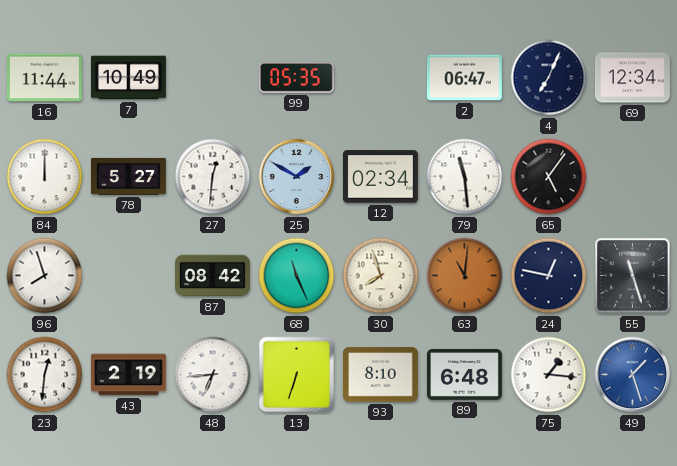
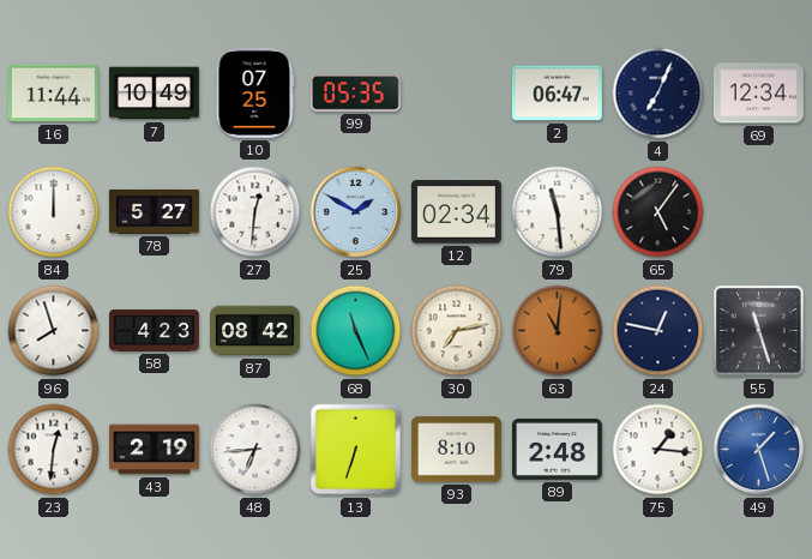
10: none -> 07:25 (254, 92)
58: none -> 4:23 (155, 330)
30: 7:57 -> 7:13 (457, 331)
89: 6:48 -> 2:48 (557, 449)
